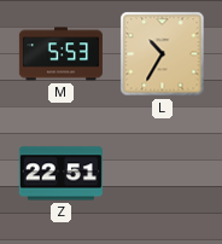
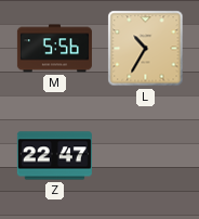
M: 5:53 -> 5:56 (54, 49)
Z: 22:51 -> 22:47 (54, 156)
